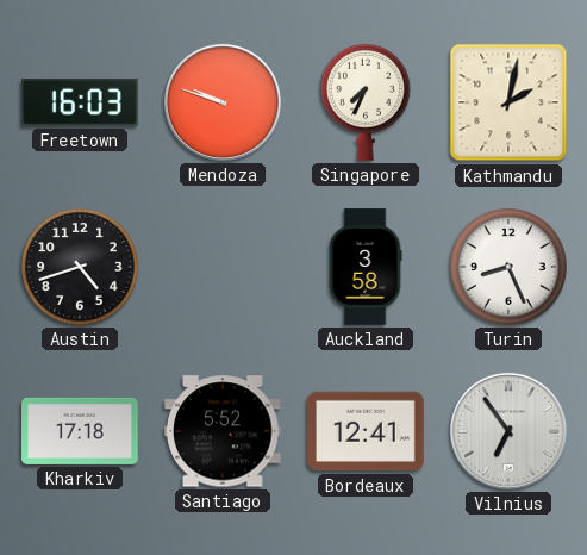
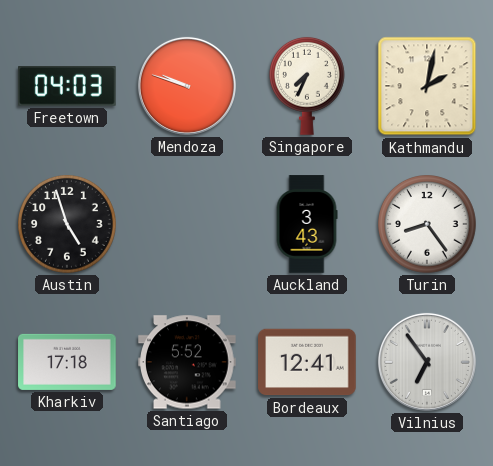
Freetown: 16:03 -> 04:03 (68, 87)
Austin: 4:42 -> 4:57 (68, 225)
Auckland: 3:58 -> 3:43 (307, 224)
Turin: 8:26 -> 8:24 (428, 225)
